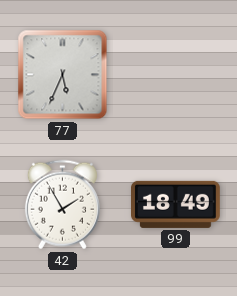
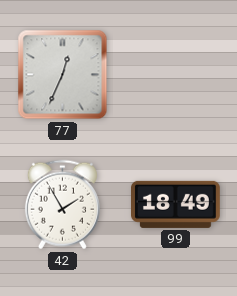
77: 5:34 -> 12:34 (63, 75)
